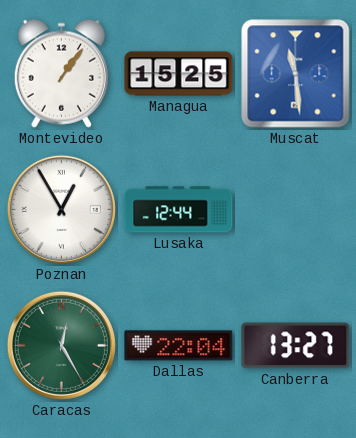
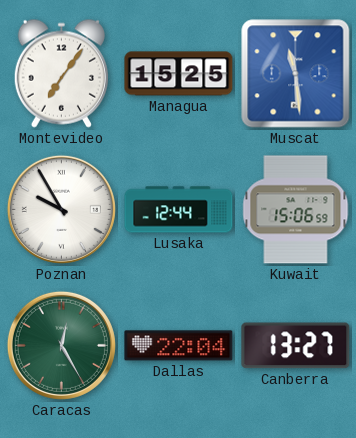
Montevideo: 1:06 -> 7:06 (61, 73)
Poznan: 12:55 -> 9:55 (61, 209)
Kuwait: none -> 15:06 (296, 210)
